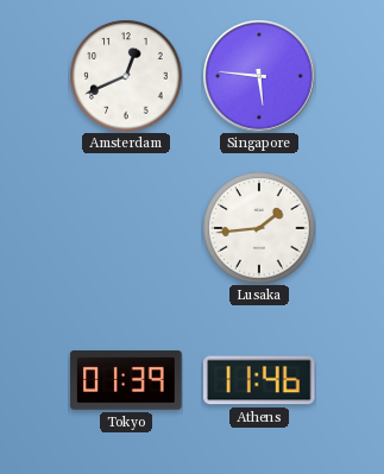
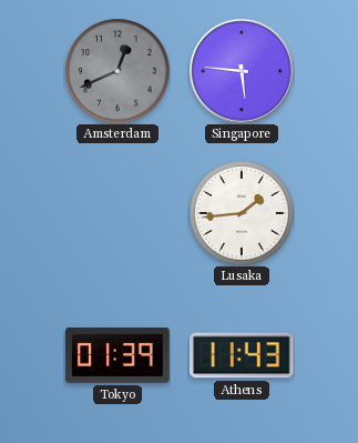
Amsterdam dial: white -> grey (117, 71)
Athens: 11:46 -> 11:43 (242, 355)
